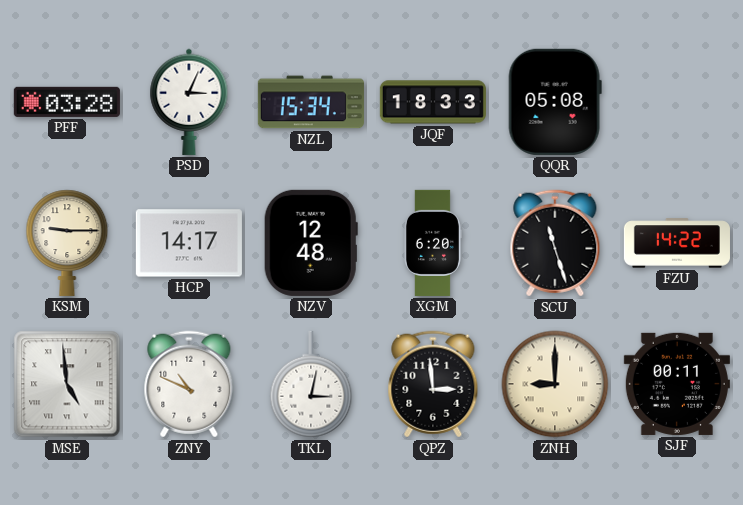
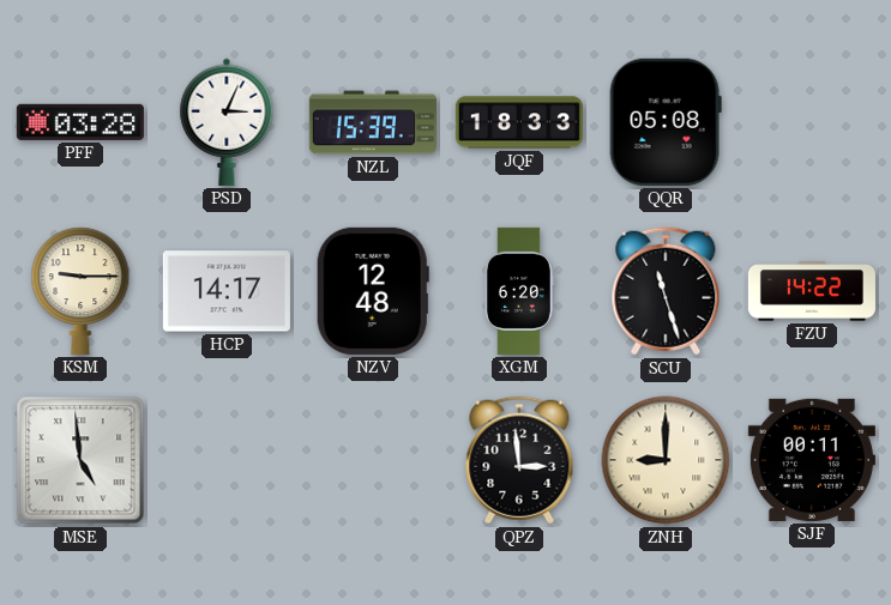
NZL: 15:34 -> 15:39 (373, 122)
ZNY: 10:49 -> none (189, 384)
TKL: 3:02 -> none (311, 384)
